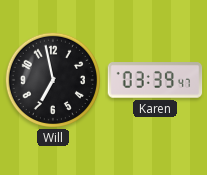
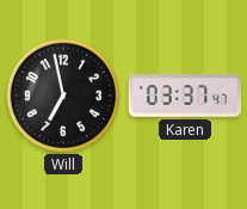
Karen: 03:39 -> 03:37 (185, 96)
